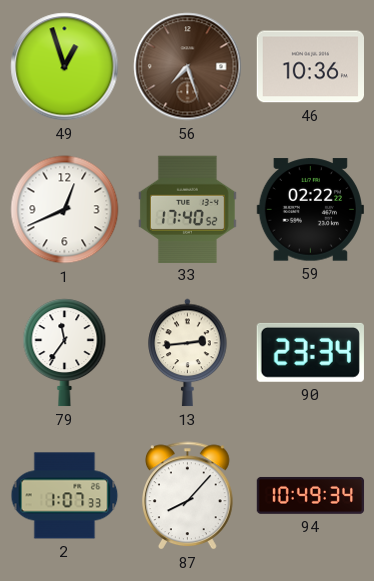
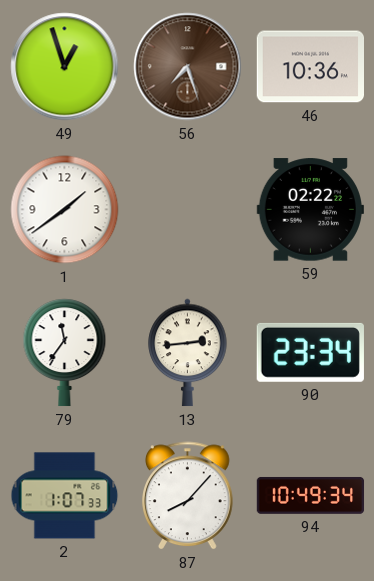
1: 12:41 -> 1:39 (65, 210)
33: 17:40 -> none (187, 209)
